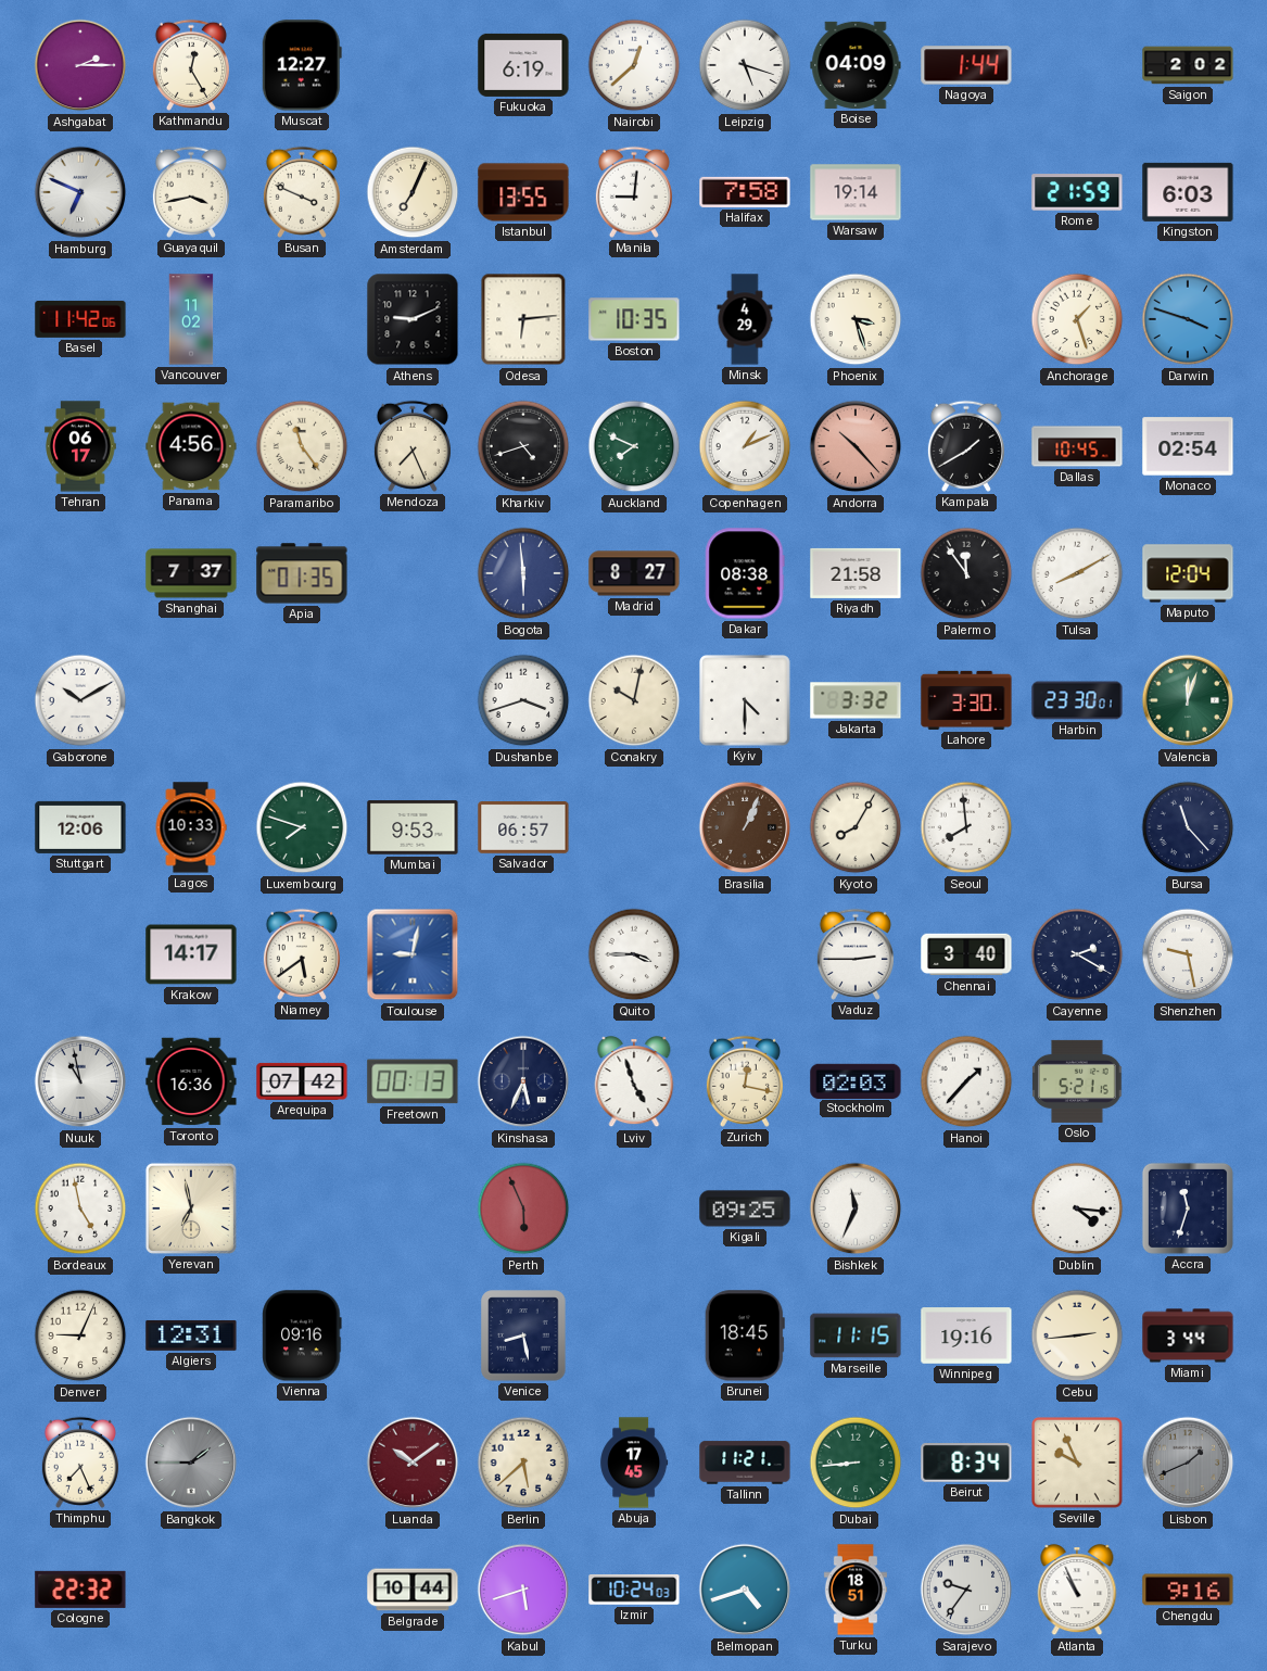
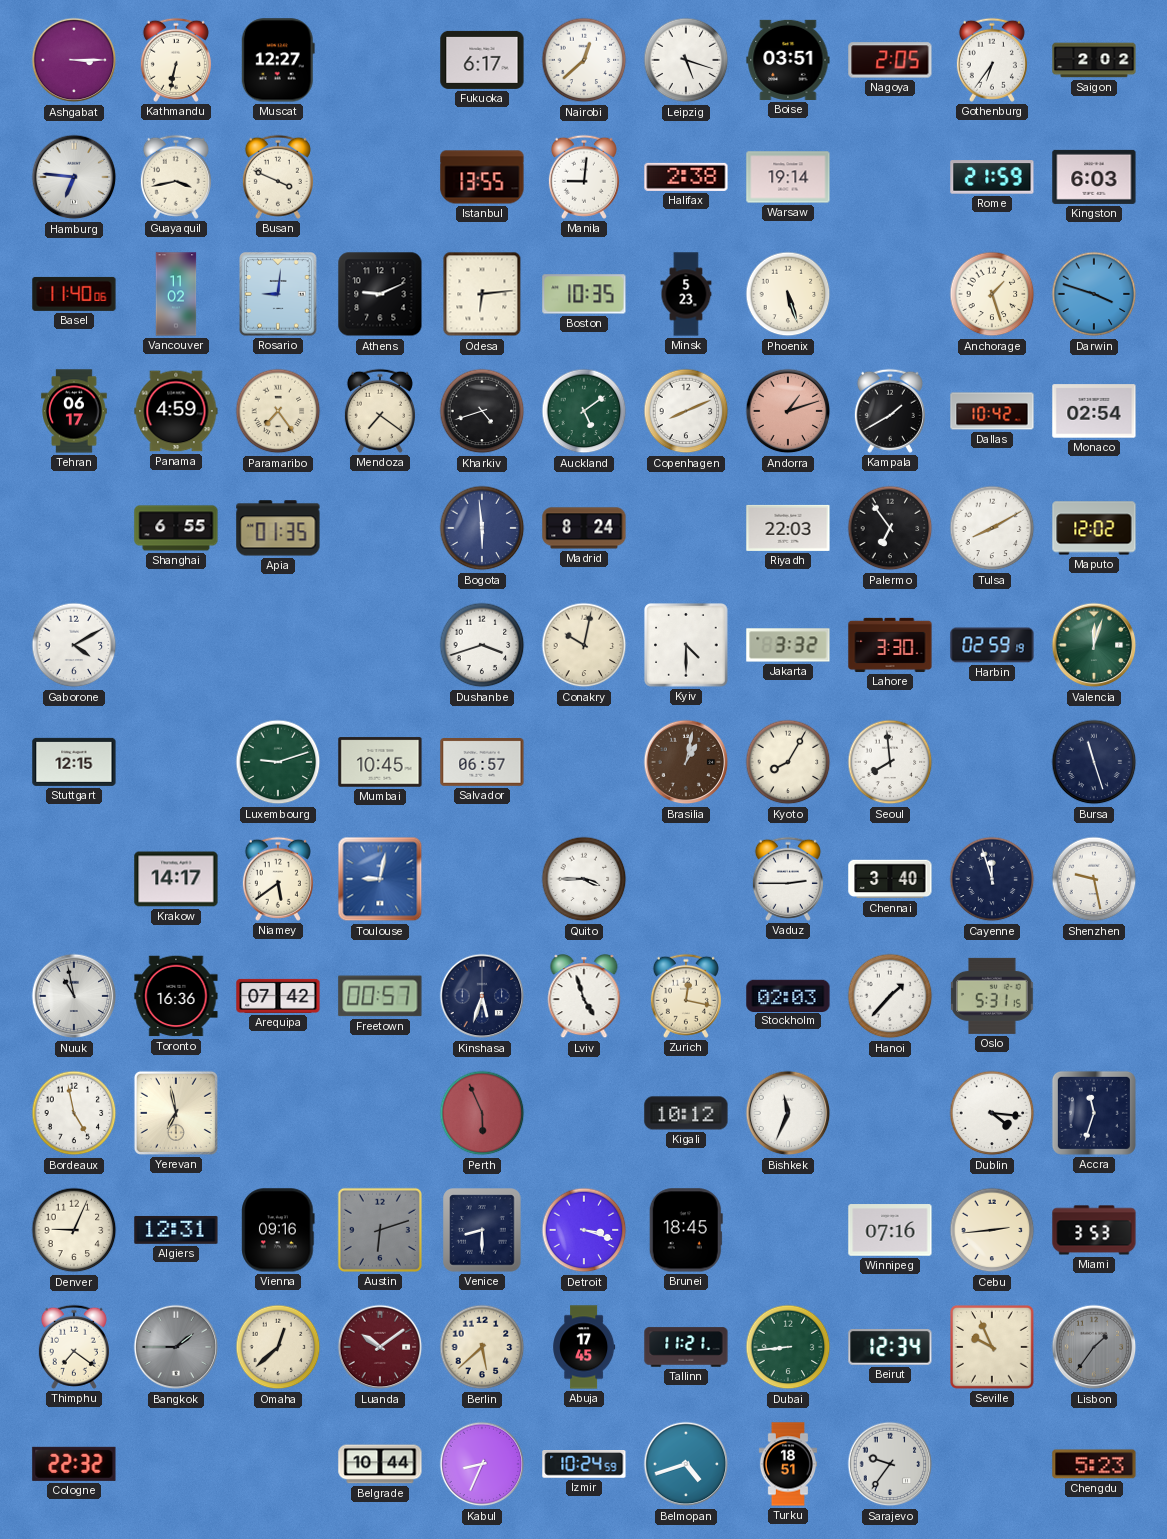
Ashgabat: 2:15 -> 3:15 (74, 60)
Kathmandu: 12:25 -> 6:32 (176, 60)
Fukuoka: 6:19 -> 6:17 (482, 60)
Boise: 04:09 -> 03:51 (788, 60)
Nagoya: 1:44 -> 2:05 (890, 60)
Gothenburg: none -> 6:36 (992, 60)
Hamburg: 6:49 -> 6:46 (74, 177)
Amsterdam: 7:04 -> none (413, 192)
Halifax: 7:58 -> 2:38 (686, 177)
Basel: 11:42 -> 11:40 (74, 294)
Rosario: none -> 9:01 (278, 294)
Minsk: 4:29 -> 5:23 (686, 294)
Phoenix: 3:27 -> 5:27 (788, 294)
Panama: 4:56 -> 4:59 (176, 411)
Paramaribo: 11:24 -> 7:24 (278, 411)
Mendoza: 7:26 -> 7:21 (380, 411)
Auckland: 7:49 -> 5:09 (584, 411)
Copenhagen: 1:11 -> 8:11 (686, 411)
Andorra: 10:23 -> 1:12 (788, 411)
Dallas: 10:45 -> 10:42 (992, 411)
Shanghai: 7:37 -> 6:55 (176, 528)
Madrid: 8:27 -> 8:24 (584, 528)
Dakar: 08:38 -> none (745, 573)
Riyadh: 21:58 -> 22:03 (788, 528)
Palermo: 11:54 -> 6:54 (890, 528)
Maputo: 12:04 -> 12:02 (1094, 528)
Gaborone: 10:10 -> 4:10 (74, 645)
Harbin: 23:30 -> 02:59 (992, 645)
Stuttgart: 12:06 -> 12:15 (74, 762)
Lagos: 10:33 -> none (191, 827)
Luxembourg: 7:48 -> 9:12 (278, 762)
Mumbai: 9:53 -> 10:45 (380, 762)
Brasilia: 1:04 -> 1:02 (686, 762)
Bursa: 11:23 -> 11:27 (1094, 762)
Cayenne: 2:20 -> 11:57 (992, 879)
Freetown: 00:13 -> 00:57 (380, 996)
Kinshasa: 5:34 -> 5:33 (482, 996)
Oslo: 5:21 -> 5:31 (993, 996)
Kigali: 09:25 -> 10:12 (686, 1113)
Austin: none -> 6:12 (380, 1230)
Venice: 8:28 -> 8:30 (482, 1230)
Detroit: none -> 3:18 (584, 1230)
Marseille: 11:15 -> none (856, 1335)
Winnipeg: 19:16 -> 07:16 (890, 1230)
Miami: 3:44 -> 3:53 (1094, 1230)
Thimphu: 7:26 -> 7:21 (74, 1347)
Omaha: none -> 12:38 (278, 1347)
Beirut: 8:34 -> 12:34 (890, 1348)
Lisbon: 1:41 -> 1:36 (1094, 1347)
Kabul: 5:42 -> 8:34 (482, 1464)
Izmir: 10:24:03 -> 10:24:59 (584, 1465)
Atlanta: 10:56 -> none (1077, 1591)
Chengdu: 9:16 -> 5:23 (1094, 1464)
